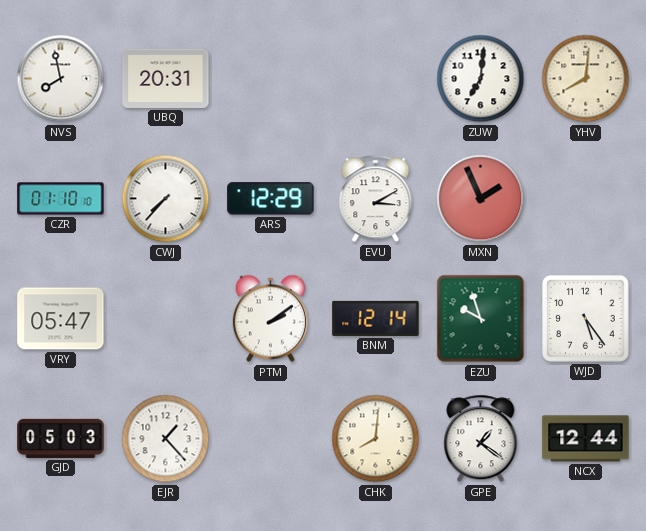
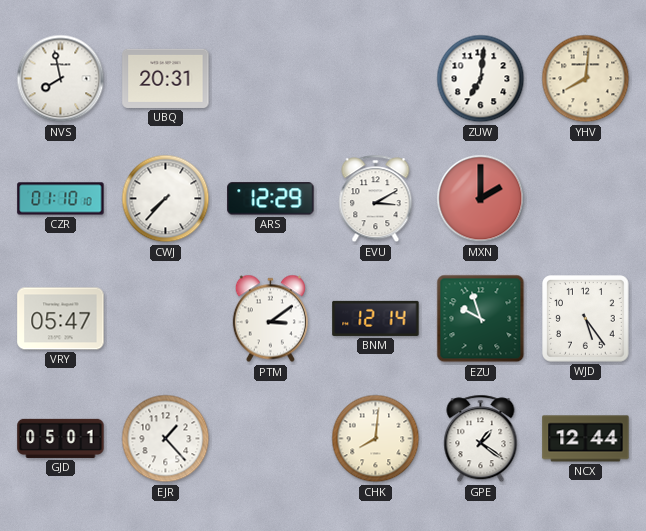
MXN: 1:56 -> 2:00 (481, 199)
PTM: 2:09 -> 3:09 (270, 319)
GJD: 05:03 -> 05:01 (61, 438)
